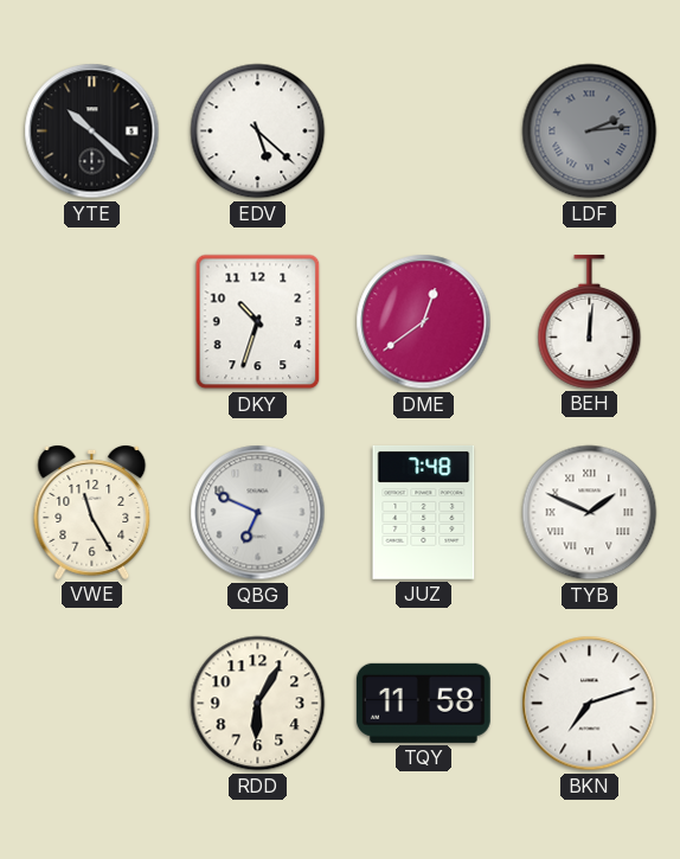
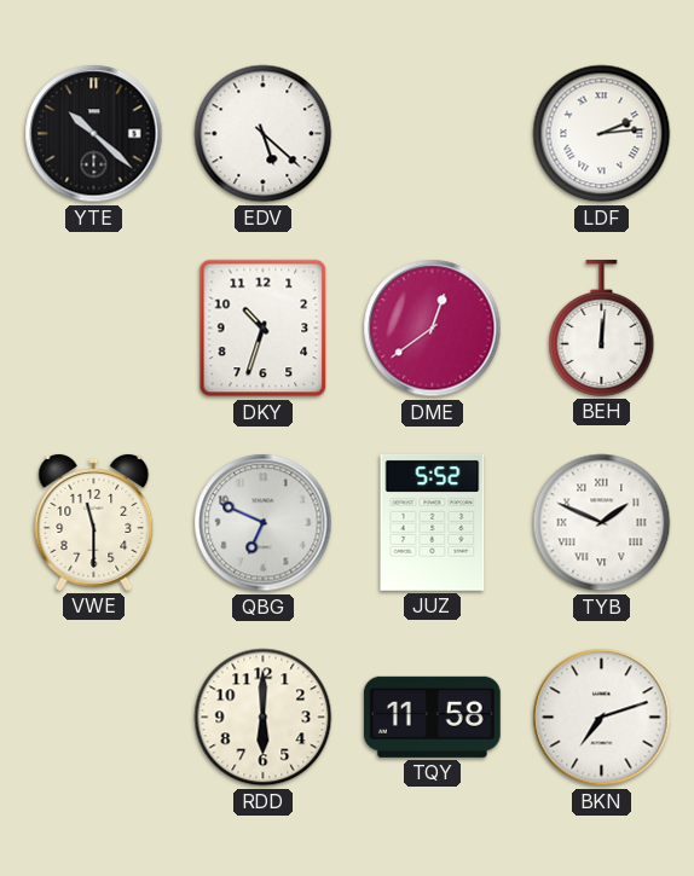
LDF dial: grey -> white (602, 134)
VWE: 11:25 -> 11:30 (94, 523)
JUZ: 7:48 -> 5:52 (433, 522)
RDD: 6:05 -> 6:00 (264, 718)
